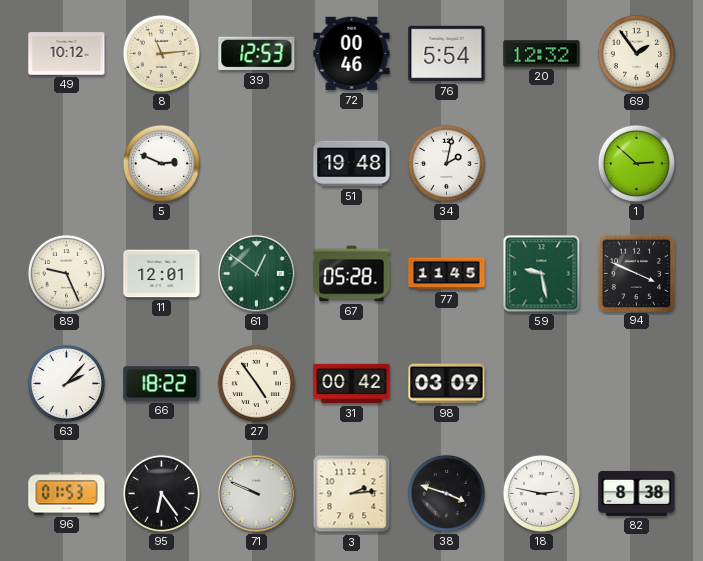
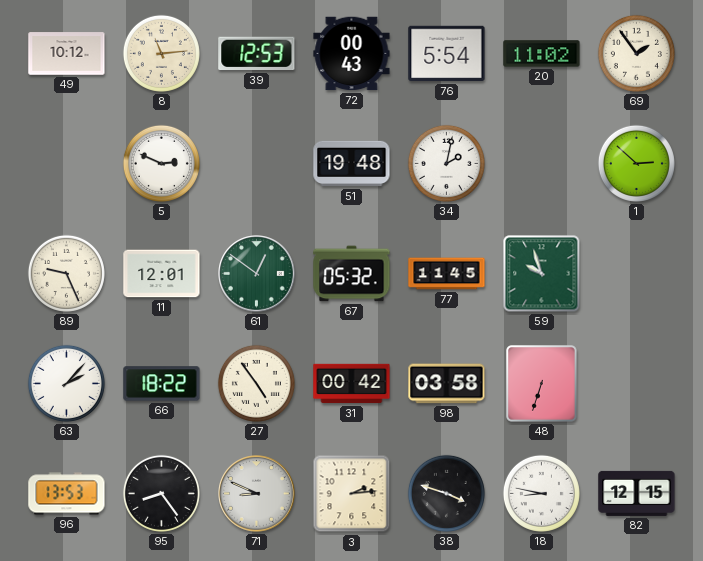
72: 00:46 -> 00:43 (352, 54)
20: 12:32 -> 11:02 (542, 54)
67: 05:28 -> 05:32 (352, 274)
59: 9:28 -> 9:57 (542, 274)
94: 3:49 -> none (636, 273)
98: 03:09 -> 03:58 (447, 384)
48: none -> 6:33 (542, 384)
96: 01:53 -> 13:53 (67, 494)
95: 6:24 -> 8:24 (161, 493)
71: 9:49 -> 8:49 (257, 494)
18: 2:47 -> 8:47 (541, 493)
82: 8:38 -> 12:15 (637, 493)
